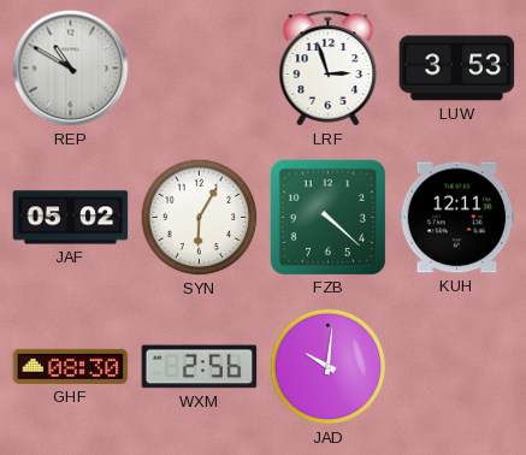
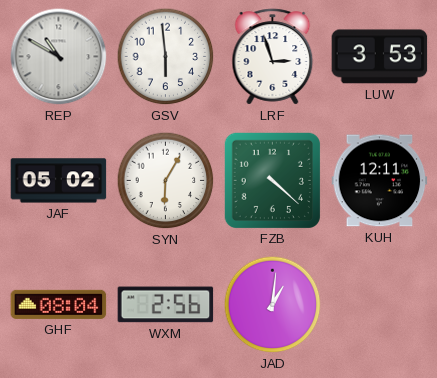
GSV: none -> 5:59 (166, 57)
GHF: 08:30 -> 08:04 (59, 304)
JAD: 10:01 -> 1:01 (273, 305)
